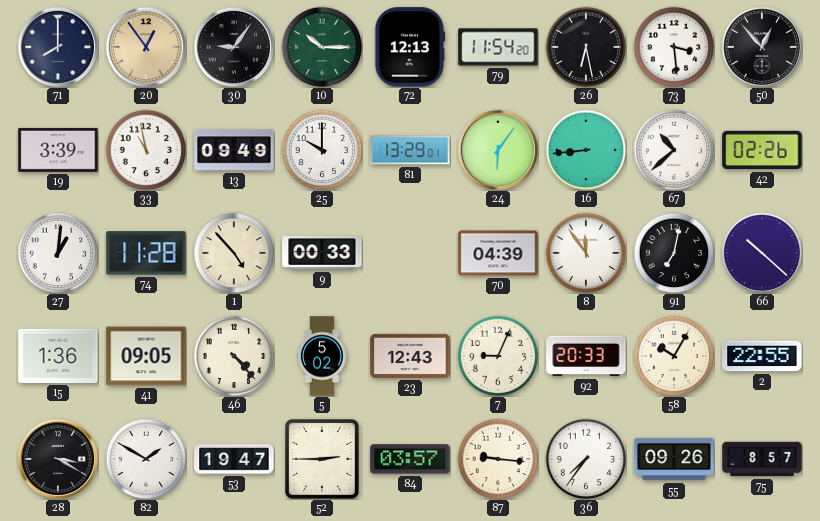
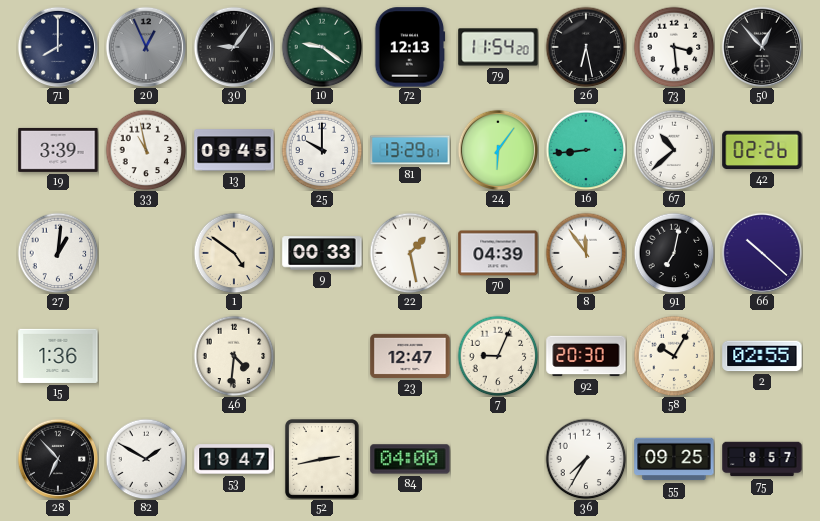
20: 12:54 -> 12:56 (145, 46)
20 dial: champagne -> grey (145, 46)
10: 10:15 -> 9:21 (322, 47)
13: 09:49 -> 09:45 (234, 150)
74: 11:28 -> none (146, 253)
1: 4:53 -> 4:51 (234, 253)
22: none -> 1:28 (410, 253)
41: 09:05 -> none (146, 356)
46: 4:23 -> 4:31 (234, 356)
5: 5:02 -> none (323, 356)
23: 12:43 -> 12:47 (410, 356)
92: 20:33 -> 20:30 (586, 356)
2: 22:55 -> 02:55 (762, 356)
28: 3:20 -> 6:53 (57, 458)
52: 2:45 -> 2:43 (322, 459)
84: 03:57 -> 04:00 (410, 459)
87: 9:16 -> none (498, 459)
36: 7:36 -> 7:35 (586, 459)
55: 09:26 -> 09:25 (674, 459)
